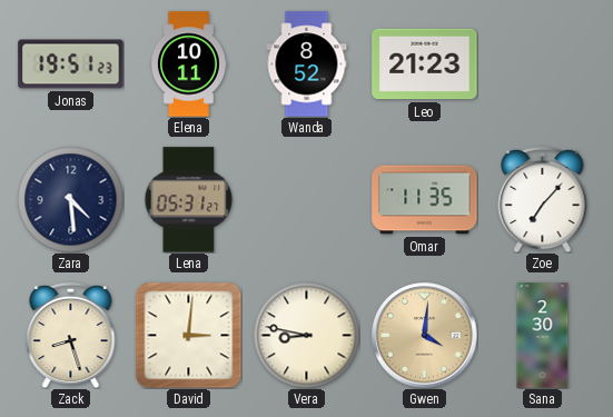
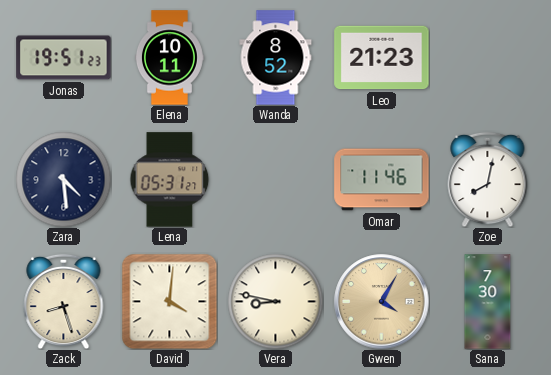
Omar: 11:35 -> 11:46 (382, 180)
Zoe: 7:07 -> 8:02 (488, 179)
David: 3:01 -> 4:01 (169, 301)
Gwen: 4:01 -> 4:05 (382, 302)
Sana: 2:30 -> 7:30 (488, 302)
